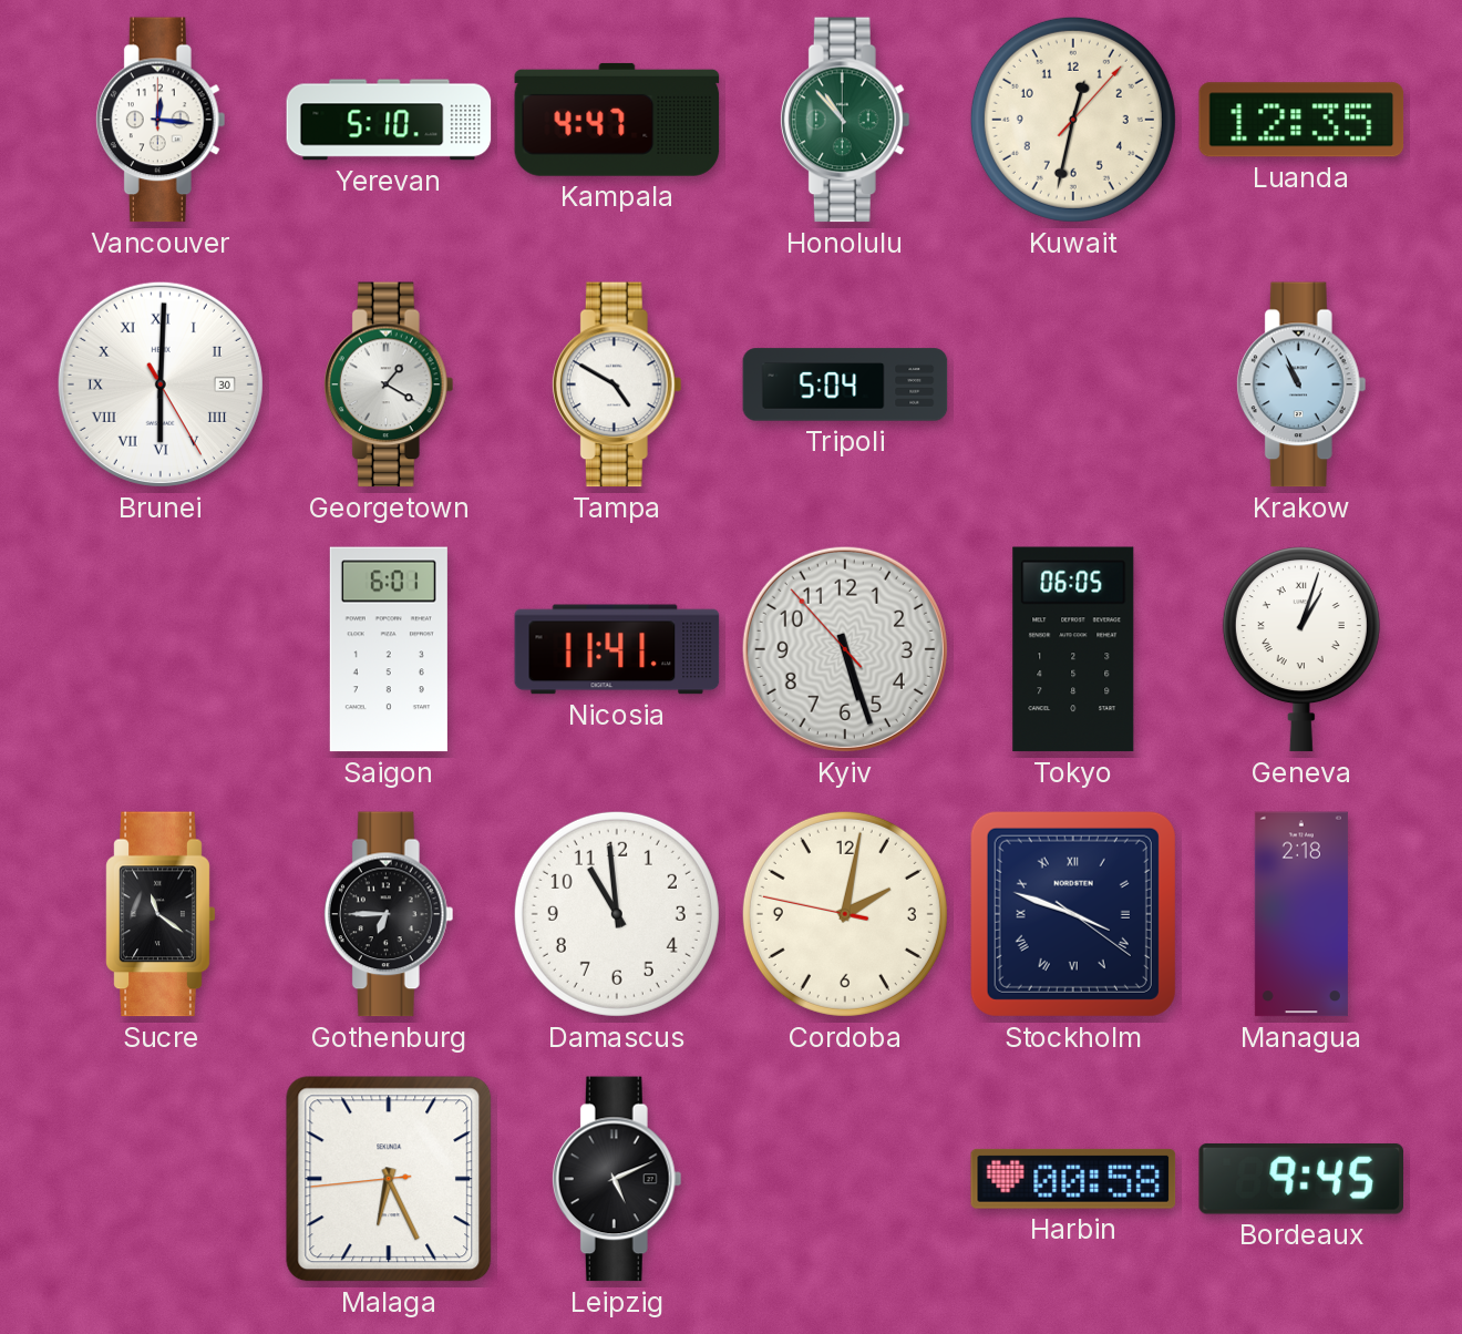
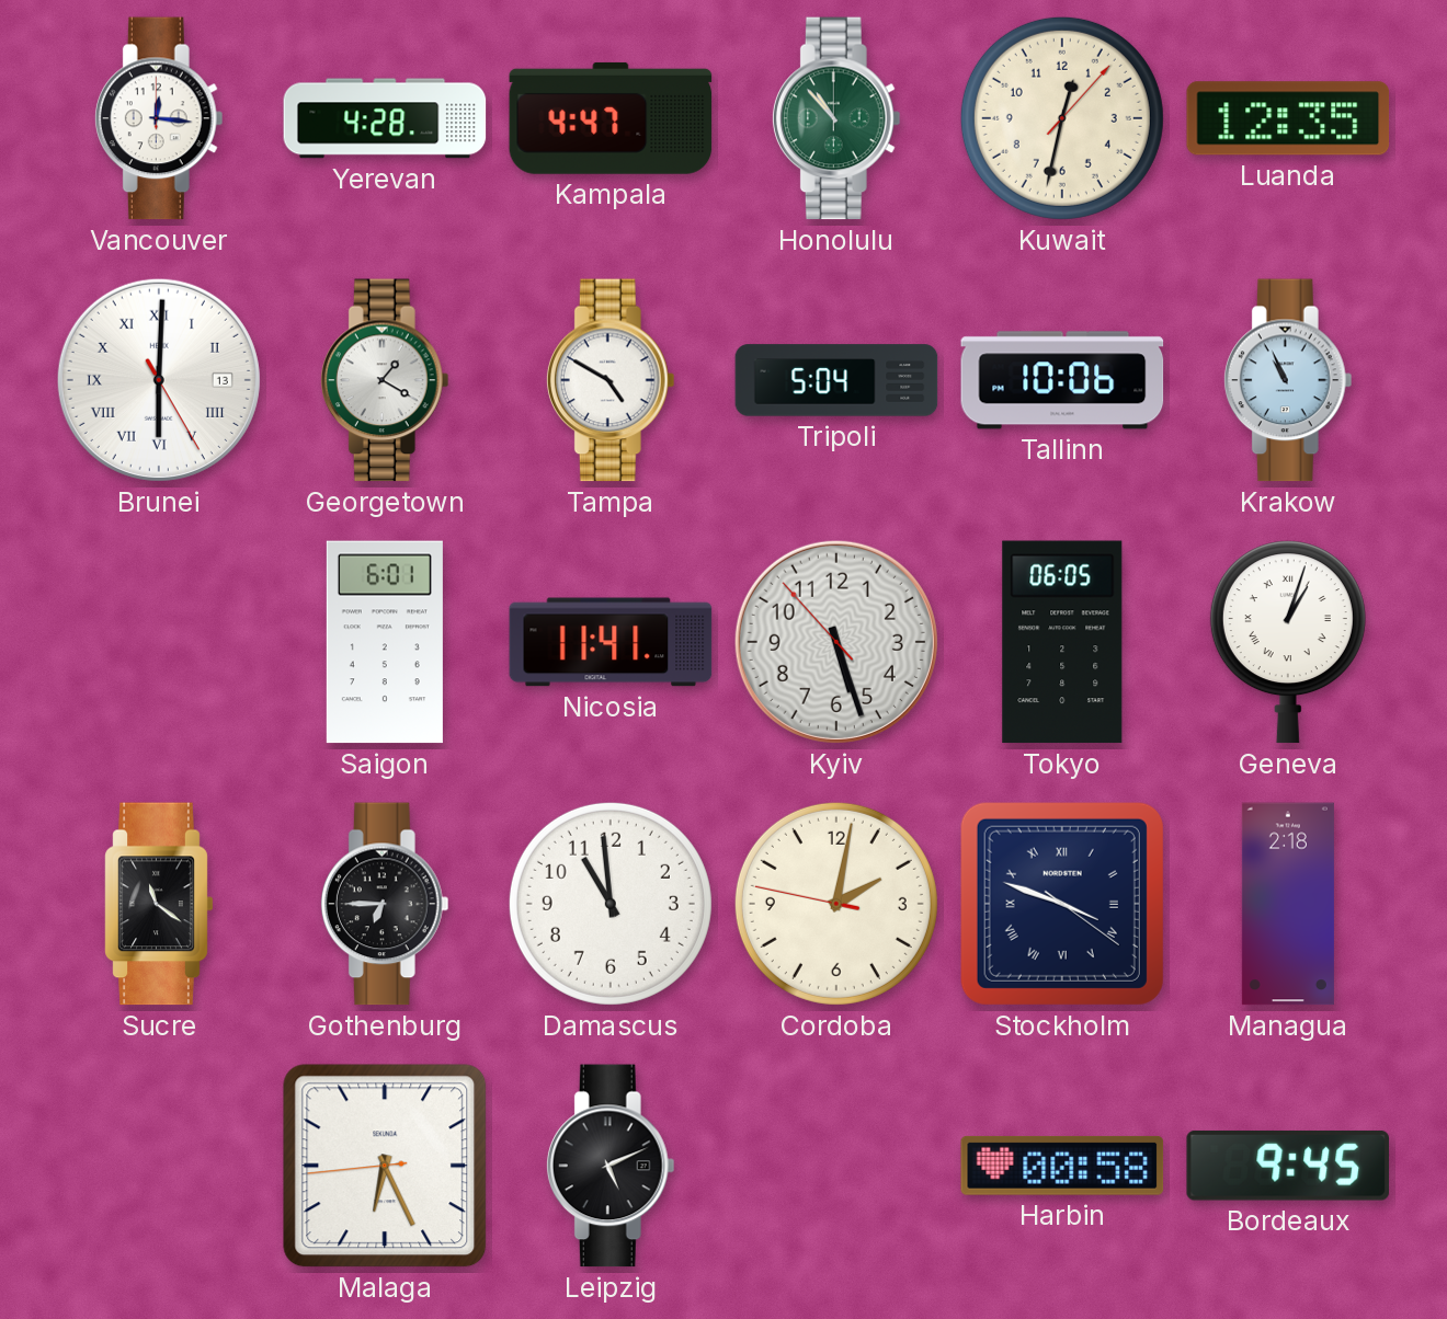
Yerevan: 5:10 -> 4:28 (385, 118)
Brunei date: 30 -> 13 (159, 380)
Tallinn: none -> 10:06 (1062, 380)
